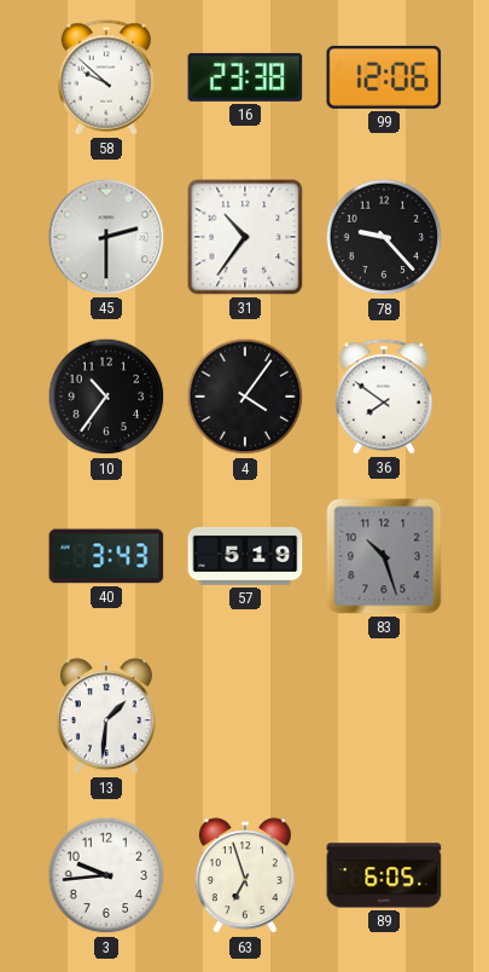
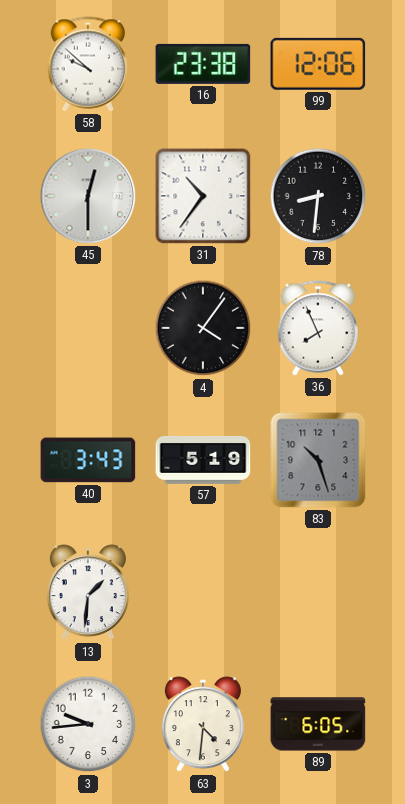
45: 2:30 -> 12:30 (88, 196)
78: 9:23 -> 8:31 (318, 196)
10: 10:36 -> none (106, 397)
36: 7:51 -> 7:56 (318, 328)
63: 6:57 -> 4:31 (203, 725)
